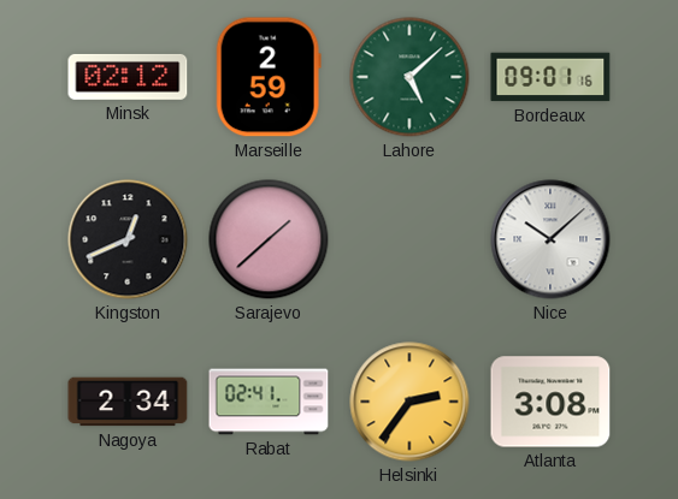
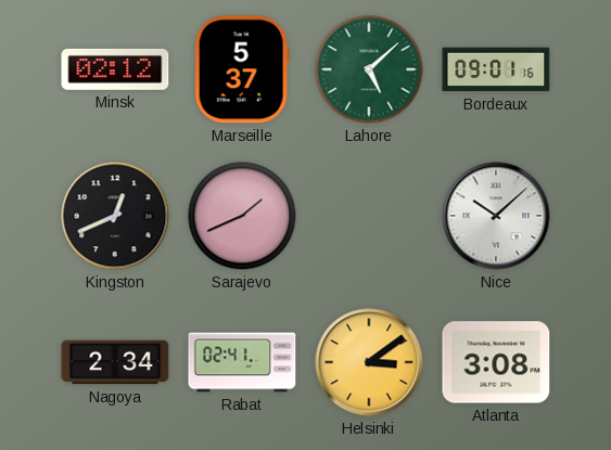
Marseille: 2:59 -> 5:37 (242, 69)
Sarajevo: 1:38 -> 1:41 (242, 216)
Helsinki: 2:36 -> 3:09 (369, 362)
